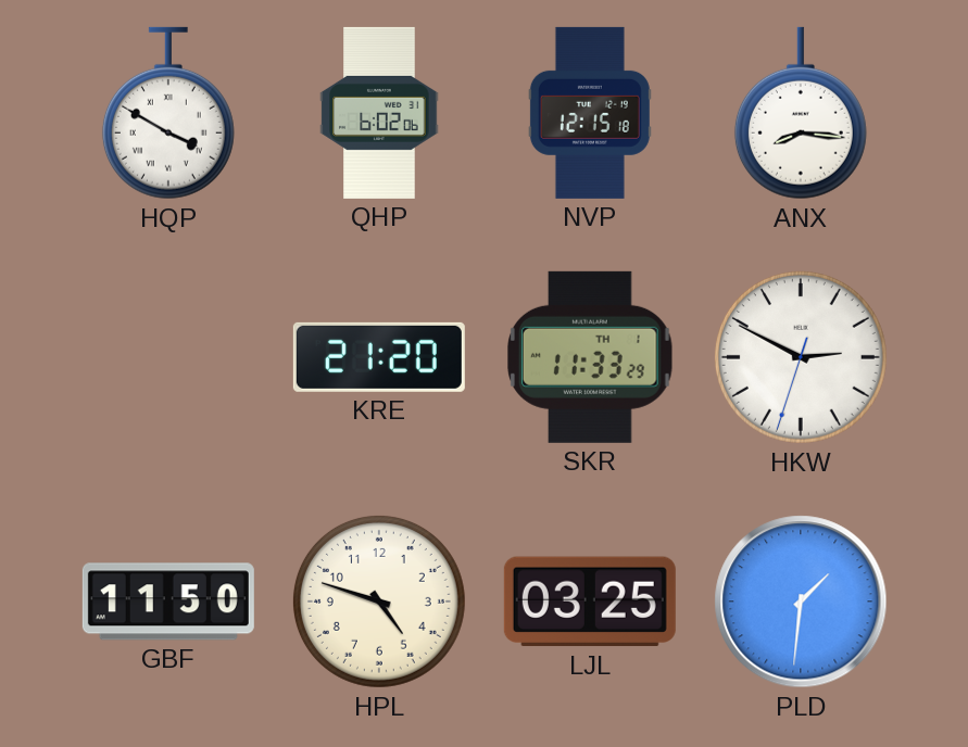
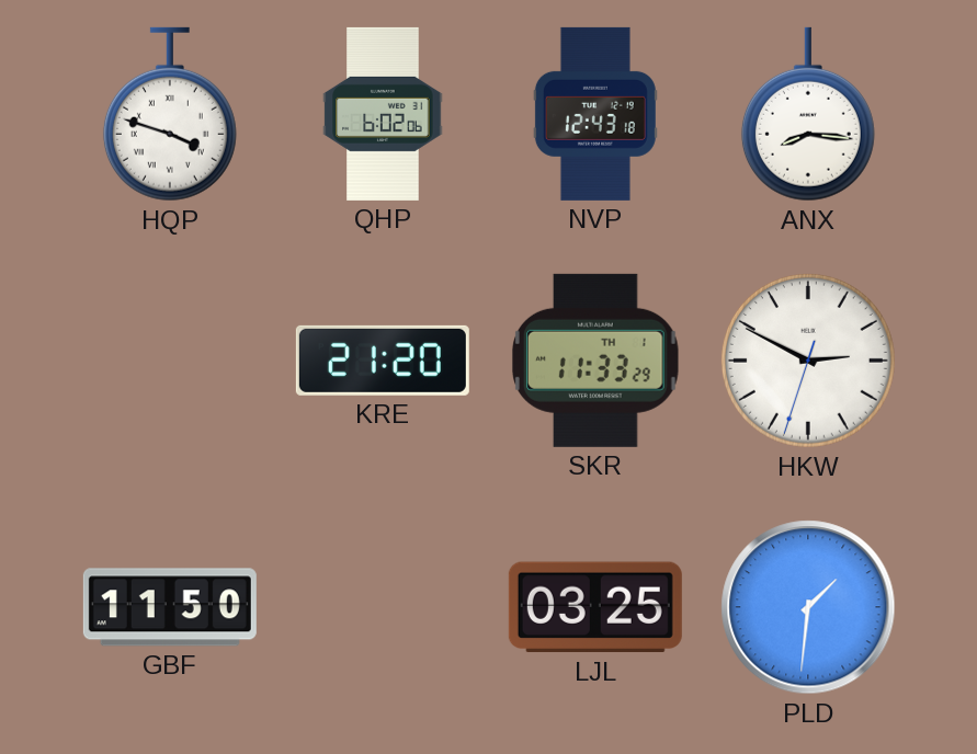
HQP: 3:50 -> 3:48 (170, 114)
NVP: 12:15 -> 12:43 (595, 114)
HPL: 4:48 -> none (379, 602)
